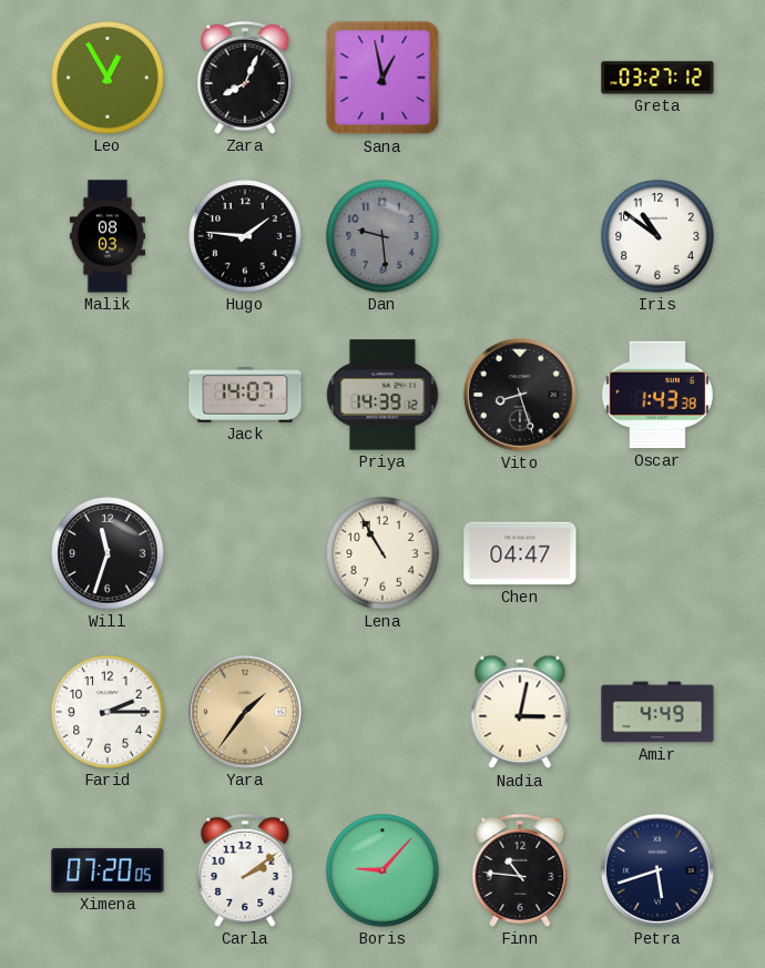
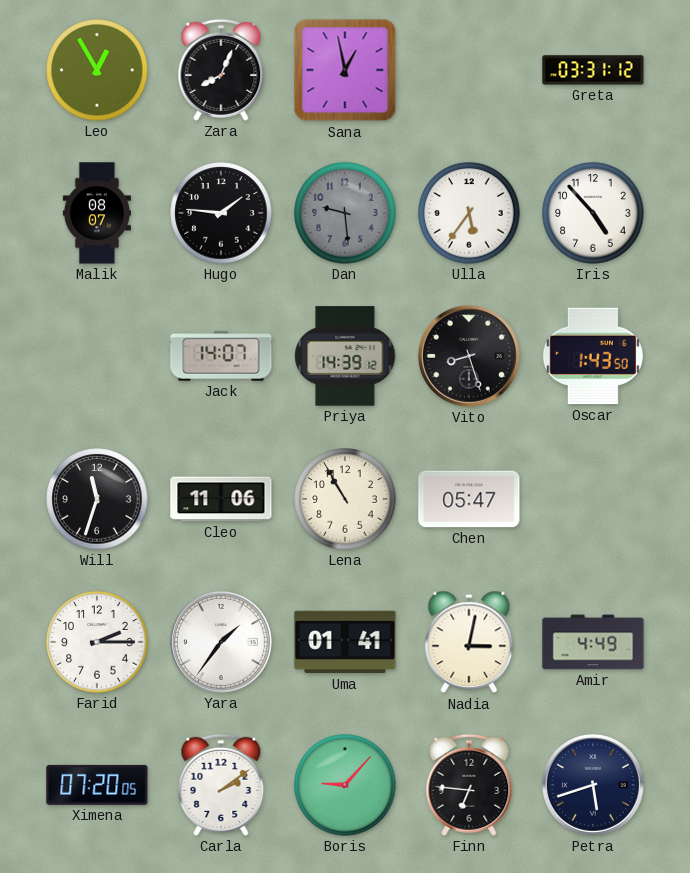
Greta: 03:27 -> 03:31 (593, 70)
Malik: 08:03 -> 08:07 (97, 213)
Ulla: none -> 5:36 (469, 213)
Iris: 10:51 -> 4:53 (593, 213)
Oscar: 1:43:38 -> 1:43:50 (593, 356)
Cleo: none -> 11:06 (221, 499)
Chen: 04:47 -> 05:47 (469, 499)
Yara dial: champagne -> white (221, 642)
Uma: none -> 01:41 (345, 642)
Finn: 10:46 -> 6:46 (469, 785)
